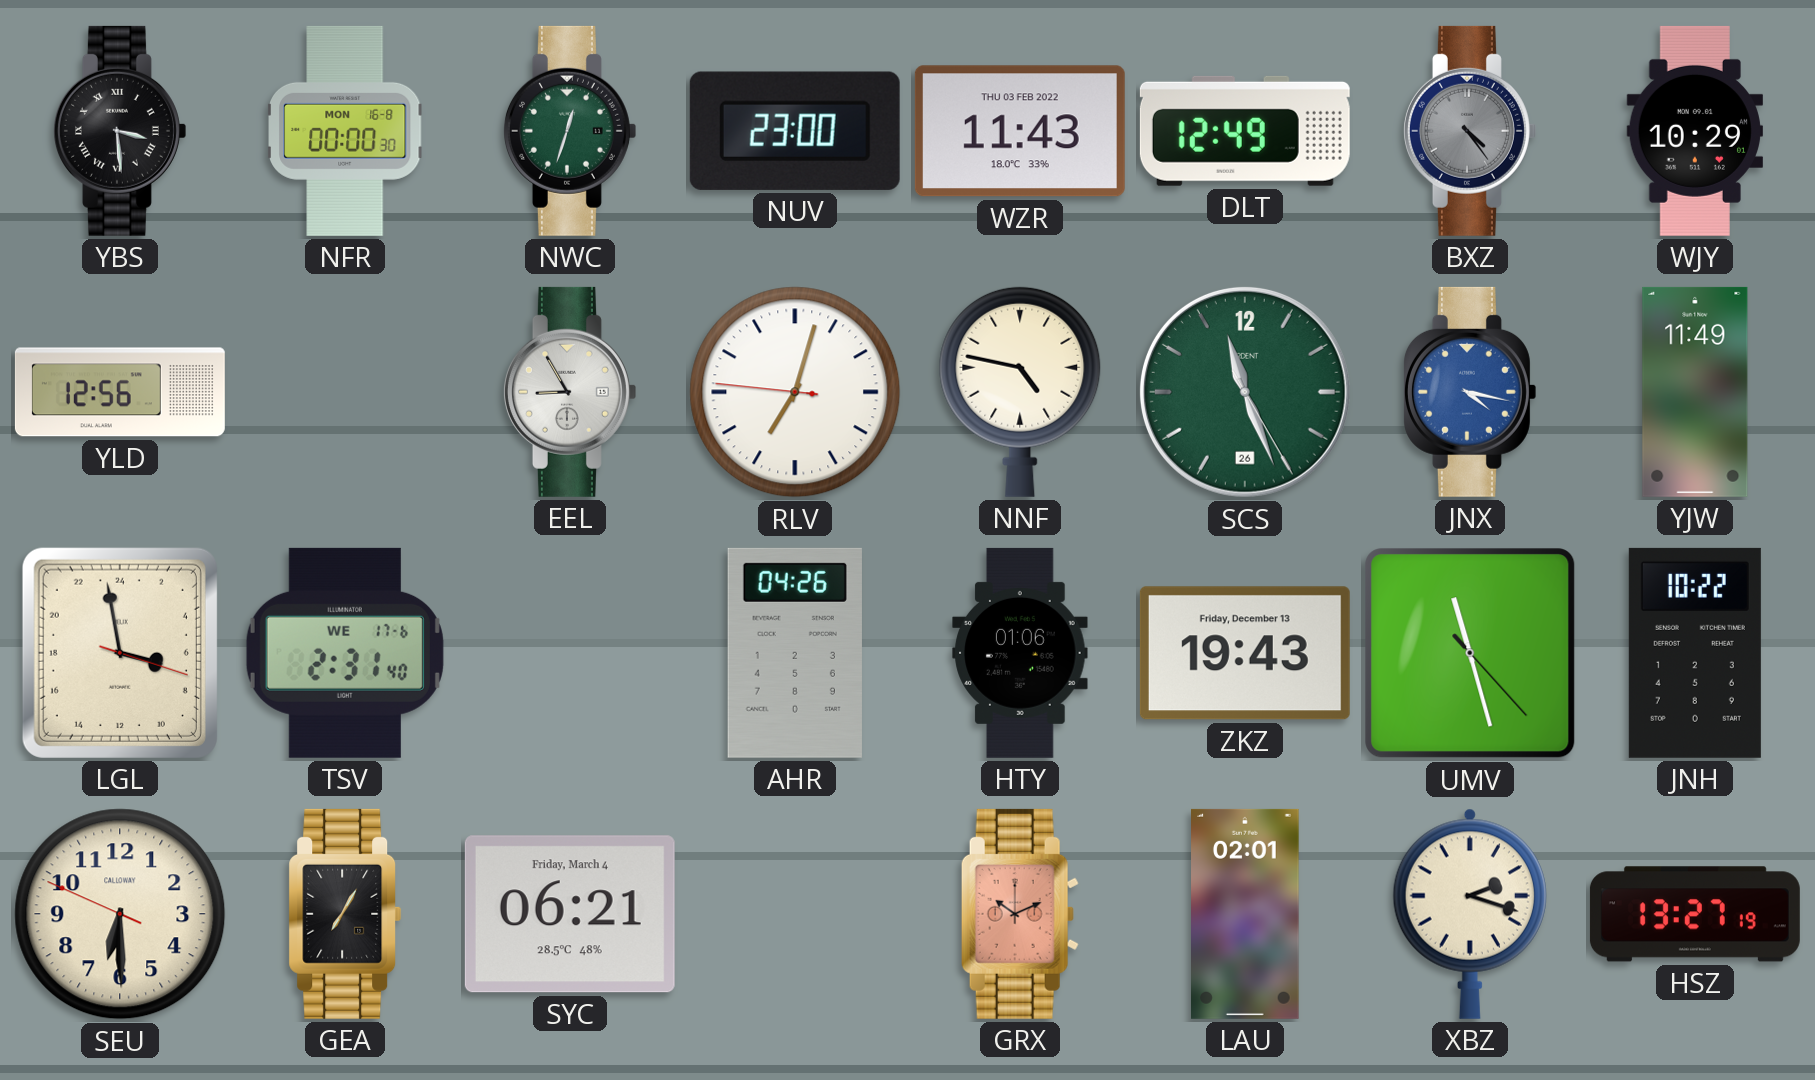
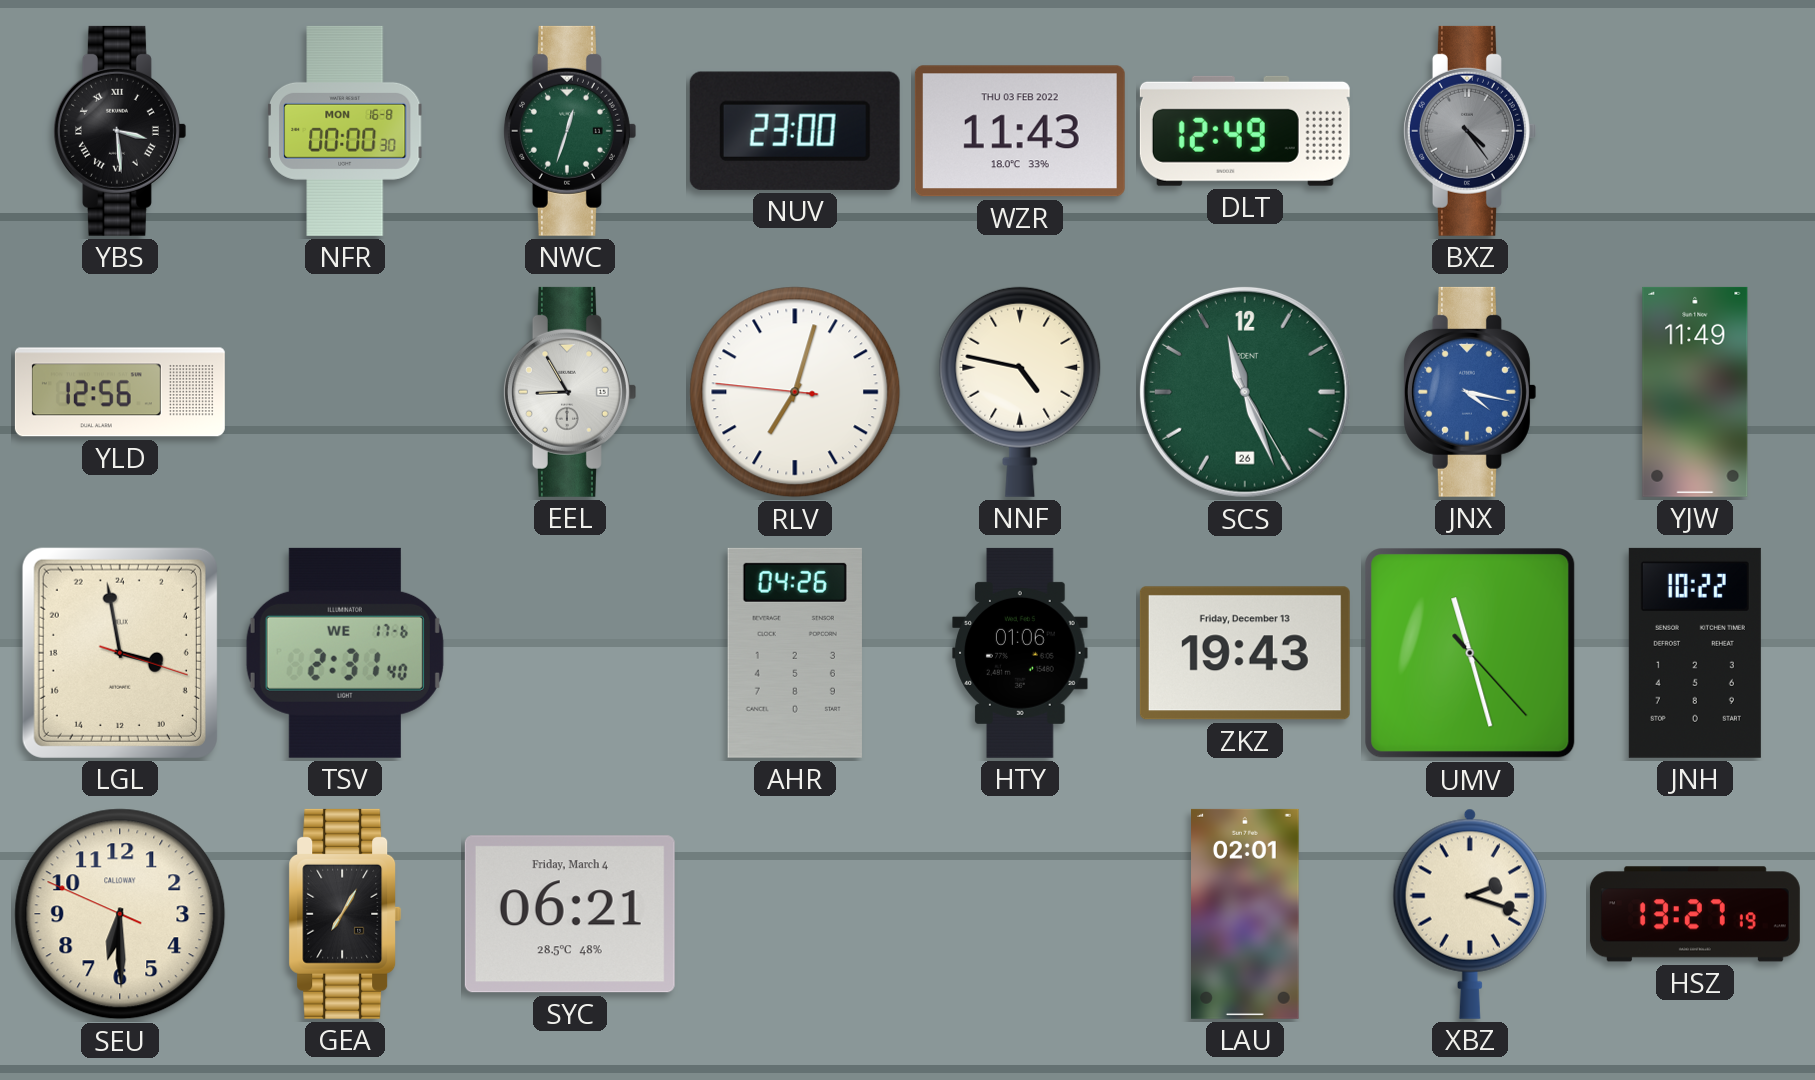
WJY: 10:29 -> none (1694, 131)
GRX: 10:11 -> none (1020, 914)
